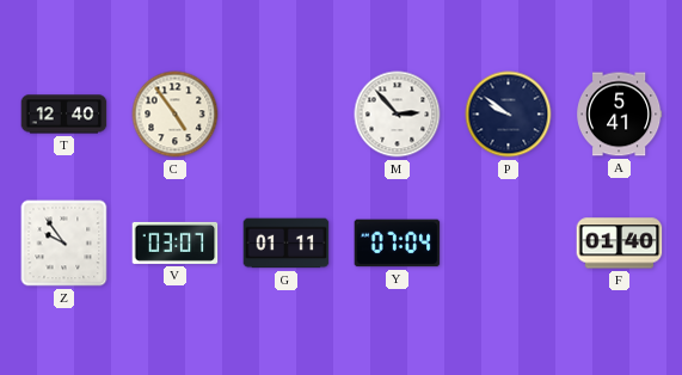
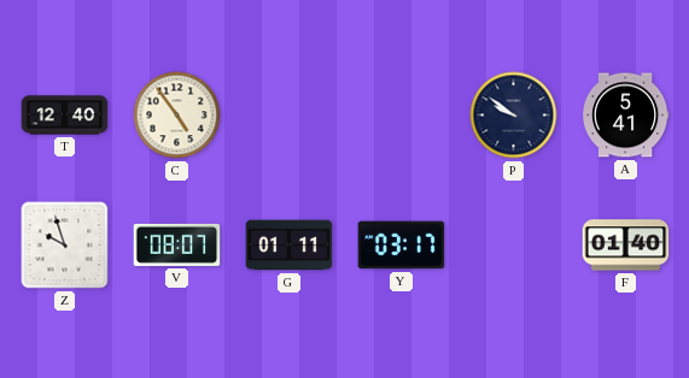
M: 2:53 -> none (398, 115)
Z: 9:54 -> 9:57 (65, 246)
V: 03:07 -> 08:07 (177, 244)
Y: 07:04 -> 03:17 (402, 246)
